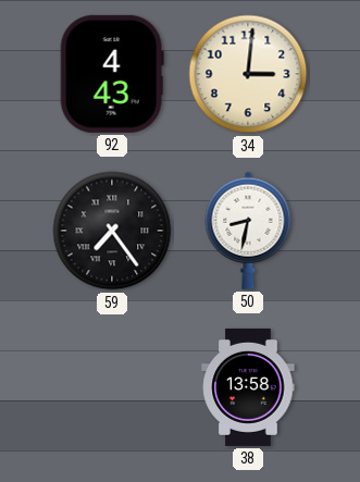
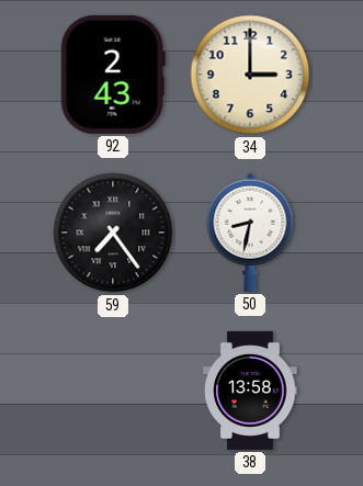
92: 4:43 -> 2:43 (113, 75)
34: 3:01 -> 3:00 (250, 75)
